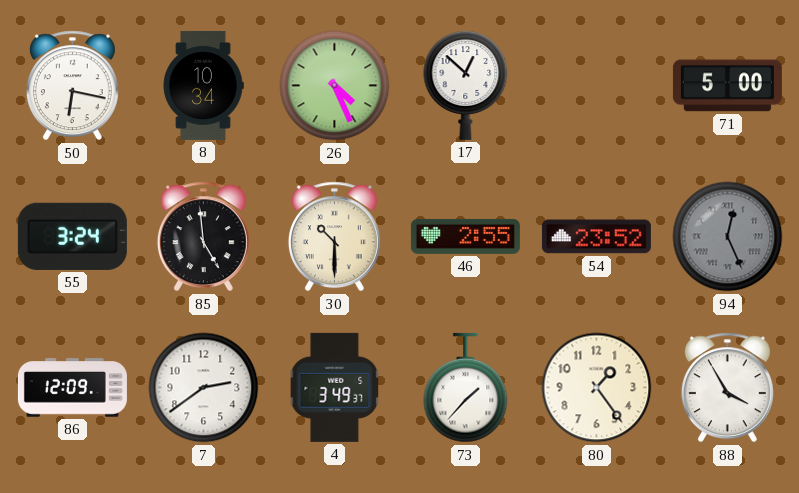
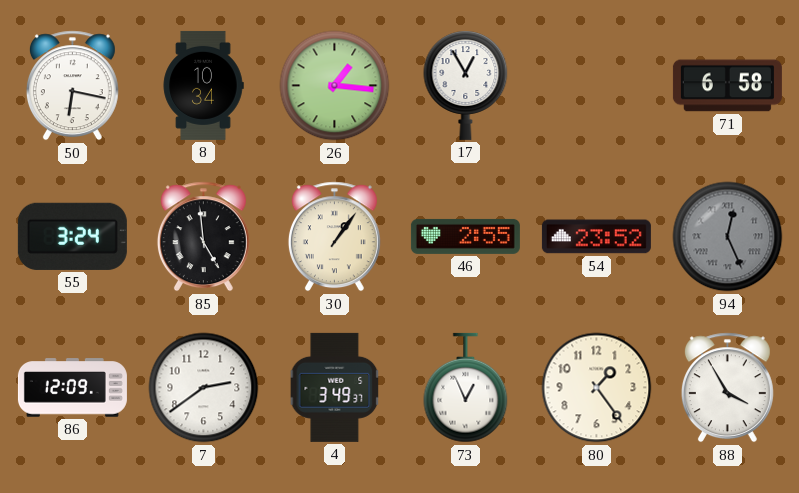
26: 4:26 -> 1:16 (335, 86)
17: 12:52 -> 12:55 (466, 85)
71: 5:00 -> 6:58 (727, 86)
30: 10:30 -> 1:06 (334, 237)
73: 1:37 -> 12:56 (466, 388)
